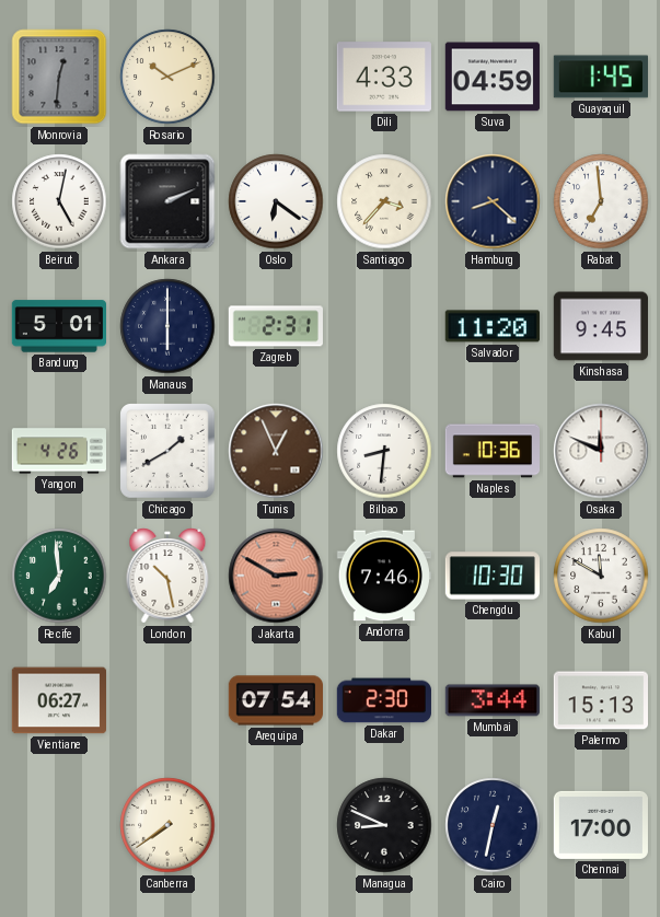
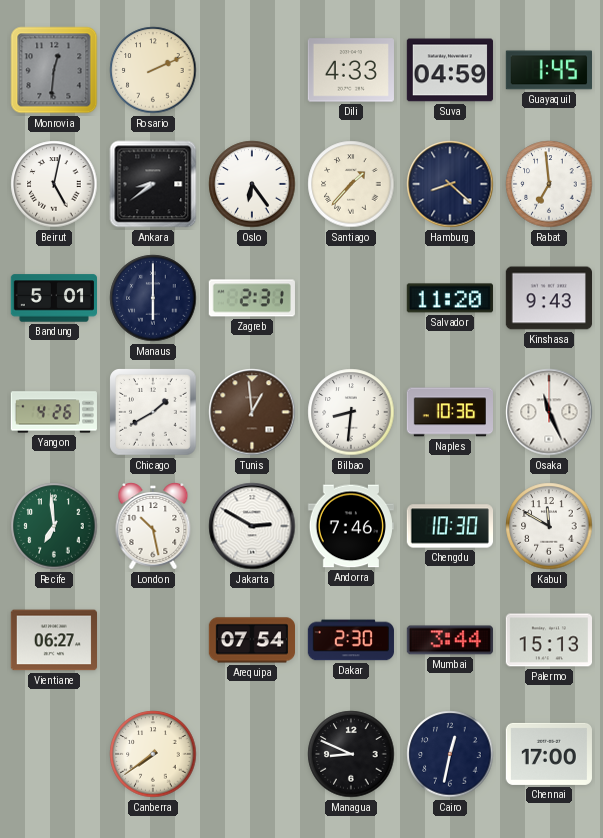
Rosario: 10:11 -> 2:11 (153, 70)
Ankara: 2:11 -> 8:39 (153, 184)
Oslo: 6:21 -> 6:24 (252, 184)
Santiago: 3:37 -> 1:37 (351, 184)
Kinshasa: 9:45 -> 9:43 (548, 298)
Tunis: 12:56 -> 12:59 (252, 412)
Osaka: 11:49 -> 11:26 (549, 412)
Jakarta dial: salmon -> white (252, 526)
